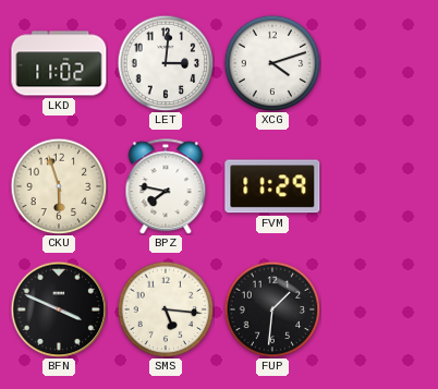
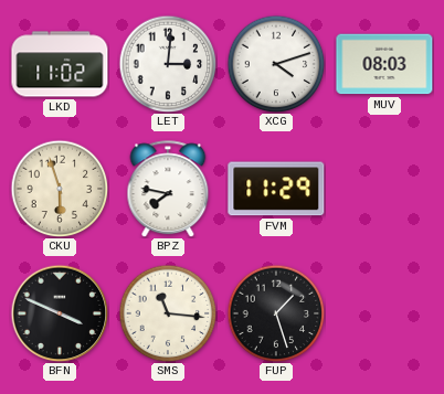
MUV: none -> 08:03 (384, 64)
SMS: 5:16 -> 11:16 (168, 313)
FUP: 1:31 -> 1:27 (276, 313)
